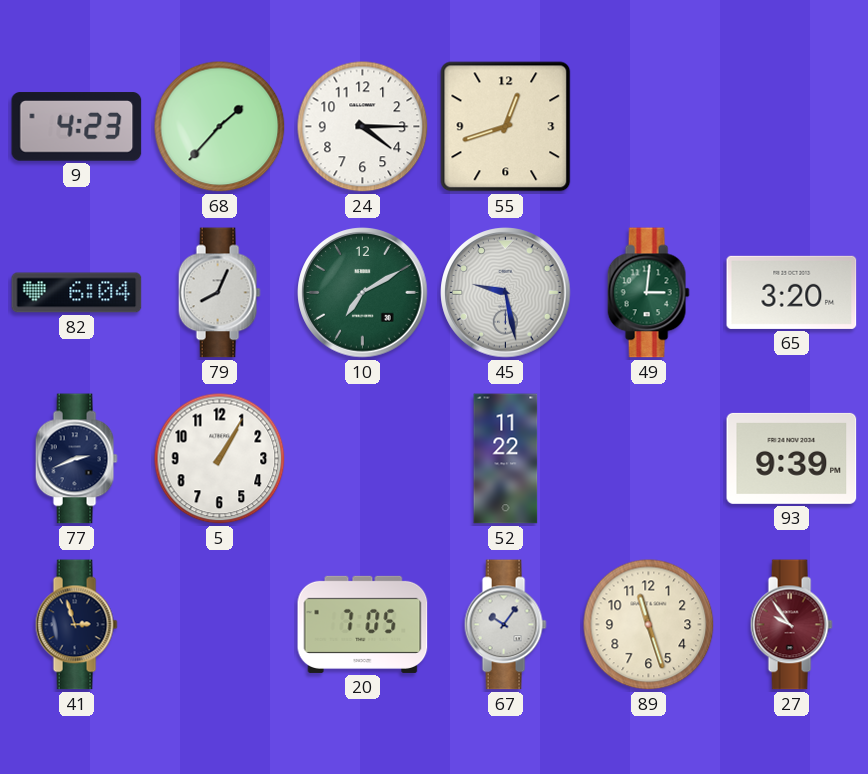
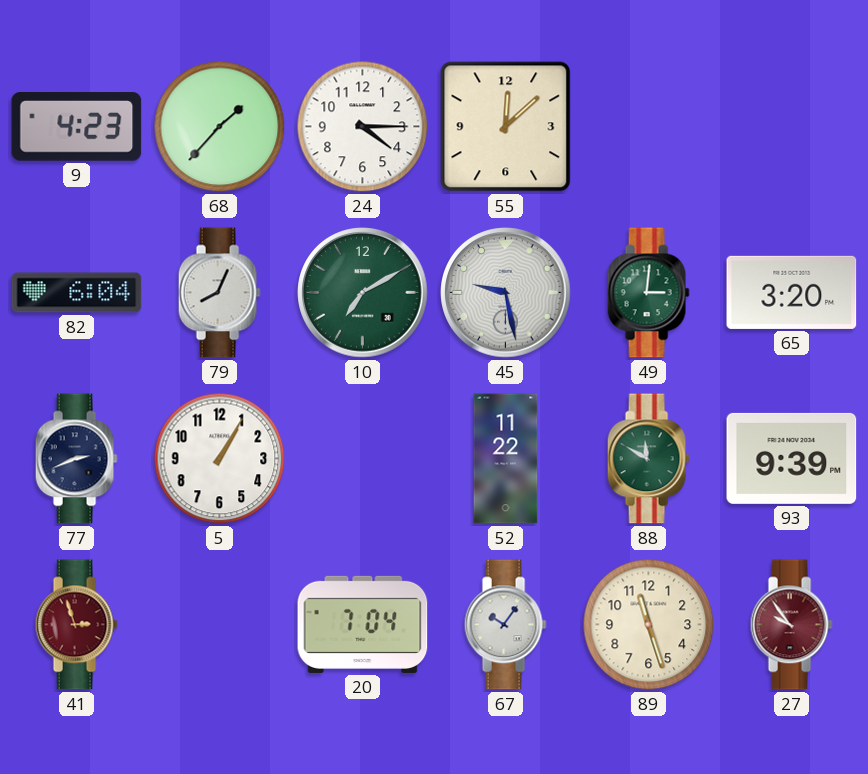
55: 12:42 -> 12:08 (506, 127)
88: none -> 11:50 (648, 459)
41 dial: navy -> burgundy (76, 625)
20: 7:05 -> 7:04 (363, 624)
